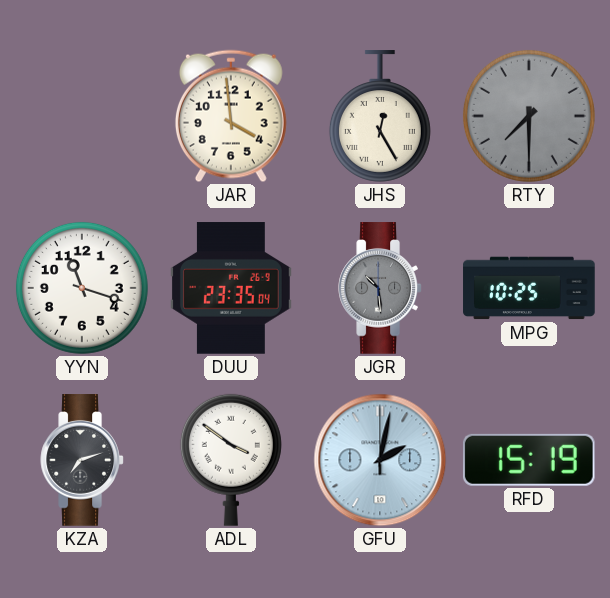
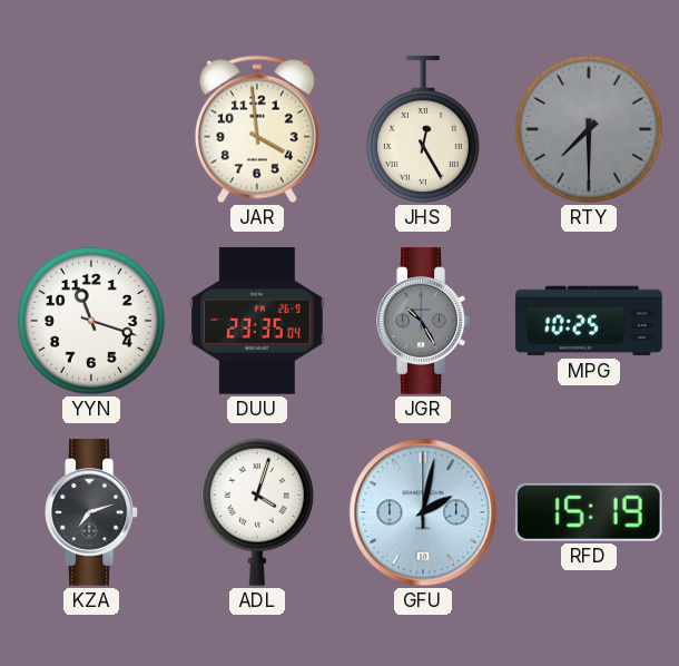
JGR: 10:29 -> 10:25 (423, 321)
ADL: 3:51 -> 4:03 (257, 512)
